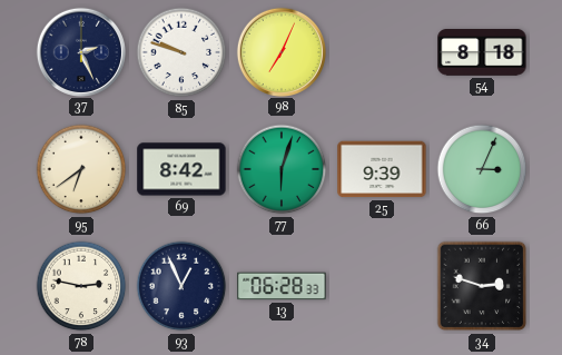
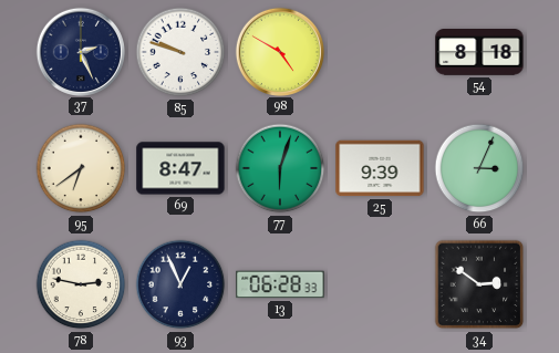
98: 7:04 -> 4:50 (279, 51)
69: 8:42 -> 8:47 (180, 168)
34: 2:48 -> 2:51 (479, 284)
